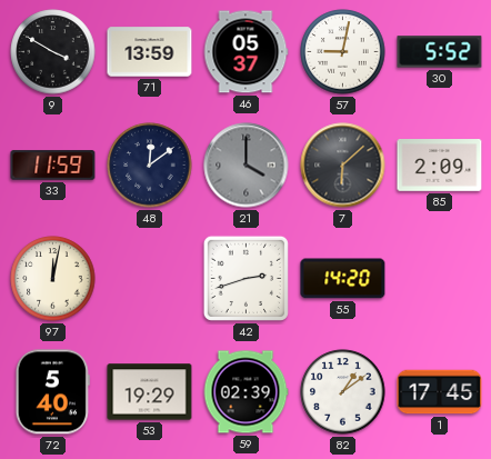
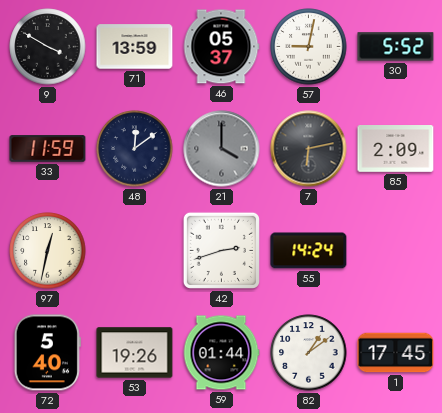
7: 6:08 -> 6:13 (309, 149)
97: 12:02 -> 12:32 (48, 251)
55: 14:20 -> 14:24 (309, 251)
53: 19:29 -> 19:26 (135, 353)
59: 02:39 -> 01:44 (221, 353)
